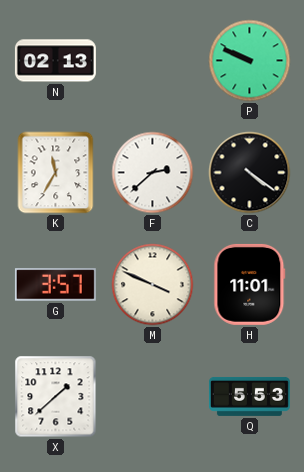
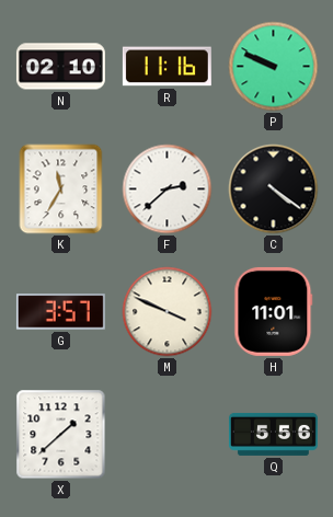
N: 02:13 -> 02:10 (60, 67)
R: none -> 11:16 (166, 67)
Q: 5:53 -> 5:56 (273, 434)
